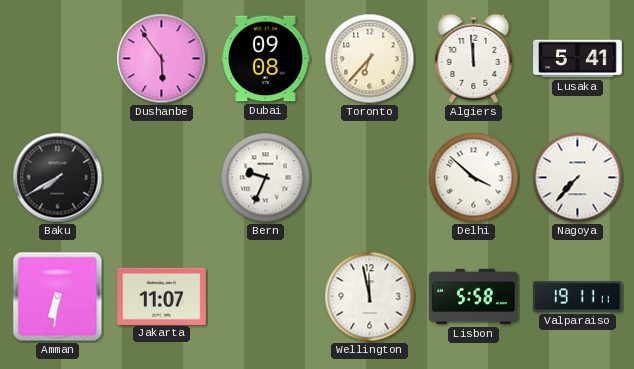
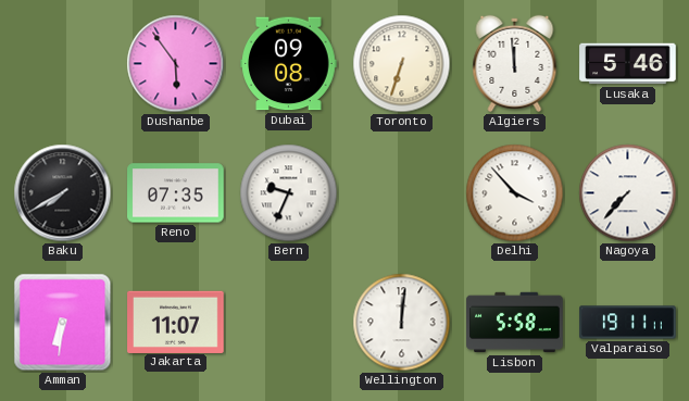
Toronto: 6:37 -> 6:33 (402, 64)
Lusaka: 5:41 -> 5:46 (628, 64)
Reno: none -> 07:35 (176, 193)
Delhi: 3:52 -> 3:53 (515, 193)
Wellington: 11:58 -> 12:01 (402, 323)
